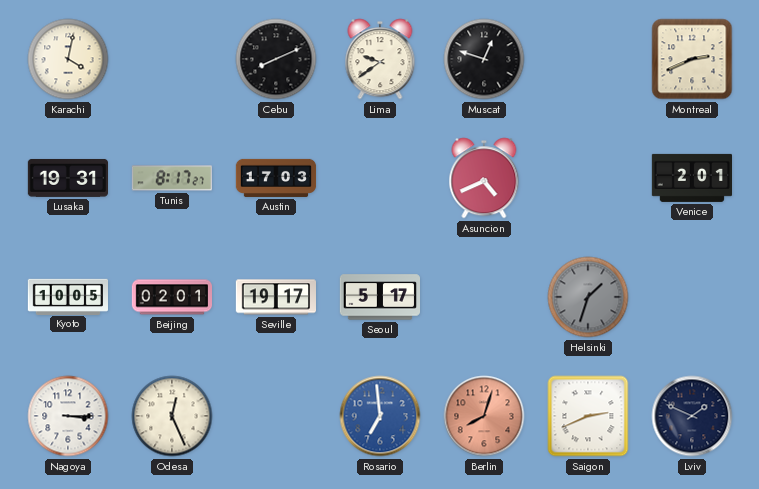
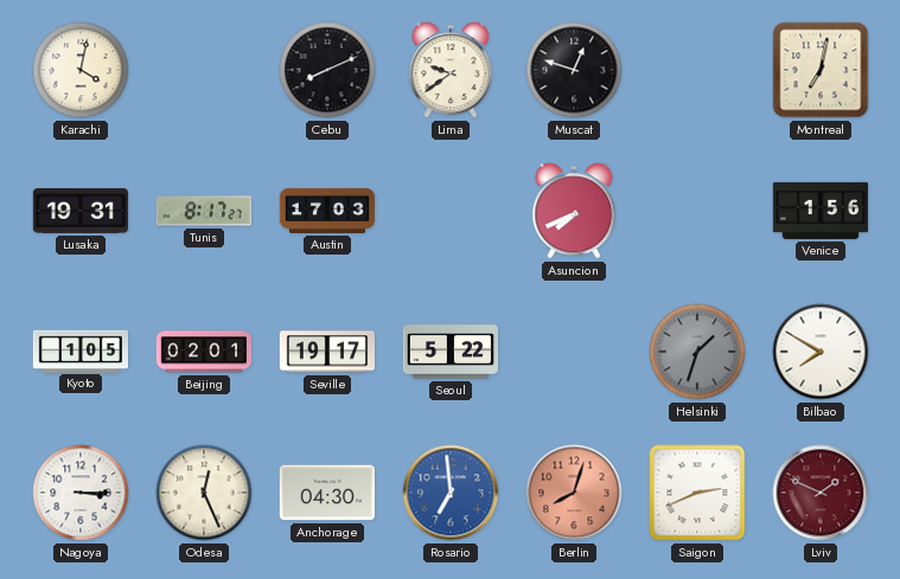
Montreal: 2:41 -> 7:02 (821, 70)
Asuncion: 4:41 -> 7:41 (574, 211)
Venice: 2:01 -> 1:56 (819, 211)
Kyoto: 10:05 -> 1:05 (79, 350)
Seoul: 5:17 -> 5:22 (449, 352)
Bilbao: none -> 7:50 (821, 352)
Anchorage: none -> 04:30 (326, 493)
Lviv dial: navy -> burgundy (821, 493)
